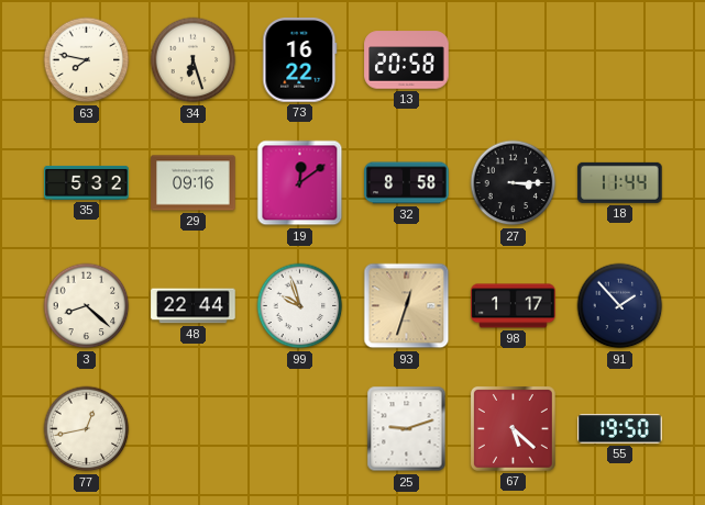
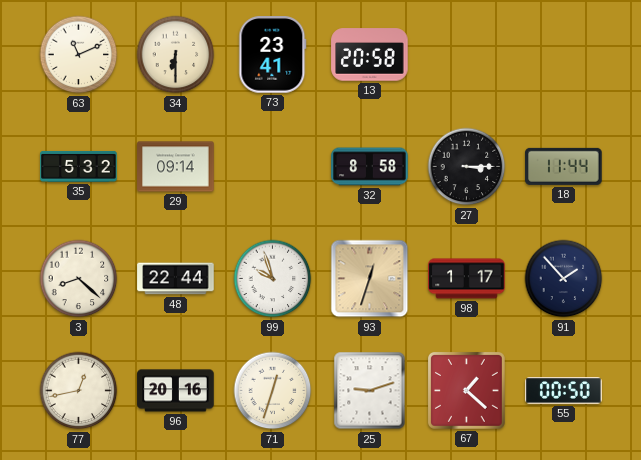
63: 7:47 -> 11:11 (79, 55)
34: 6:27 -> 6:30 (176, 55)
73: 16:22 -> 23:41 (273, 55)
29: 09:16 -> 09:14 (176, 167)
19: 12:09 -> none (300, 183)
96: none -> 20:16 (176, 391)
71: none -> 12:33 (273, 391)
67: 5:22 -> 1:22 (466, 390)
55: 19:50 -> 00:50 (564, 391)
